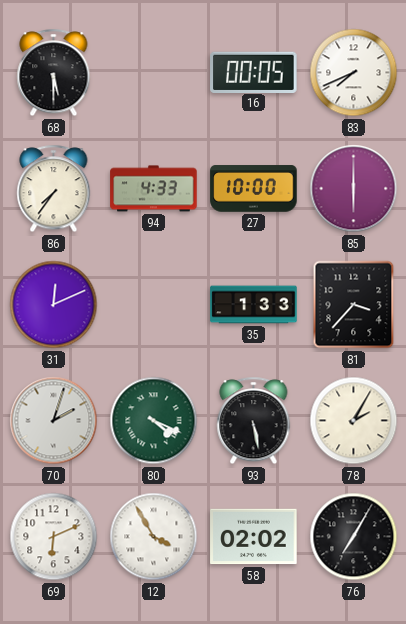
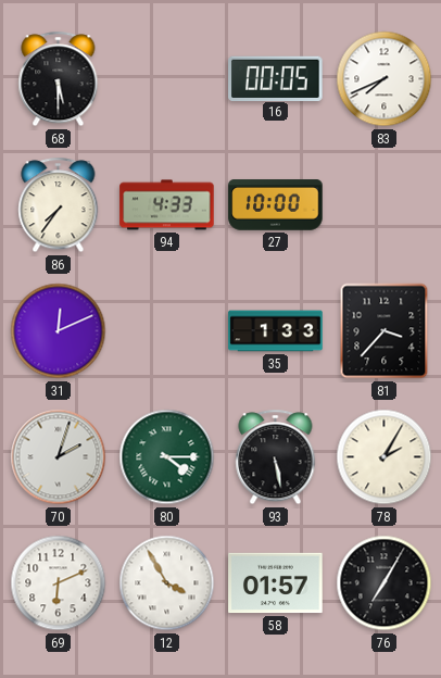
85: 6:00 -> none (354, 189)
80: 4:19 -> 4:15 (167, 457)
58: 02:02 -> 01:57 (276, 583)
